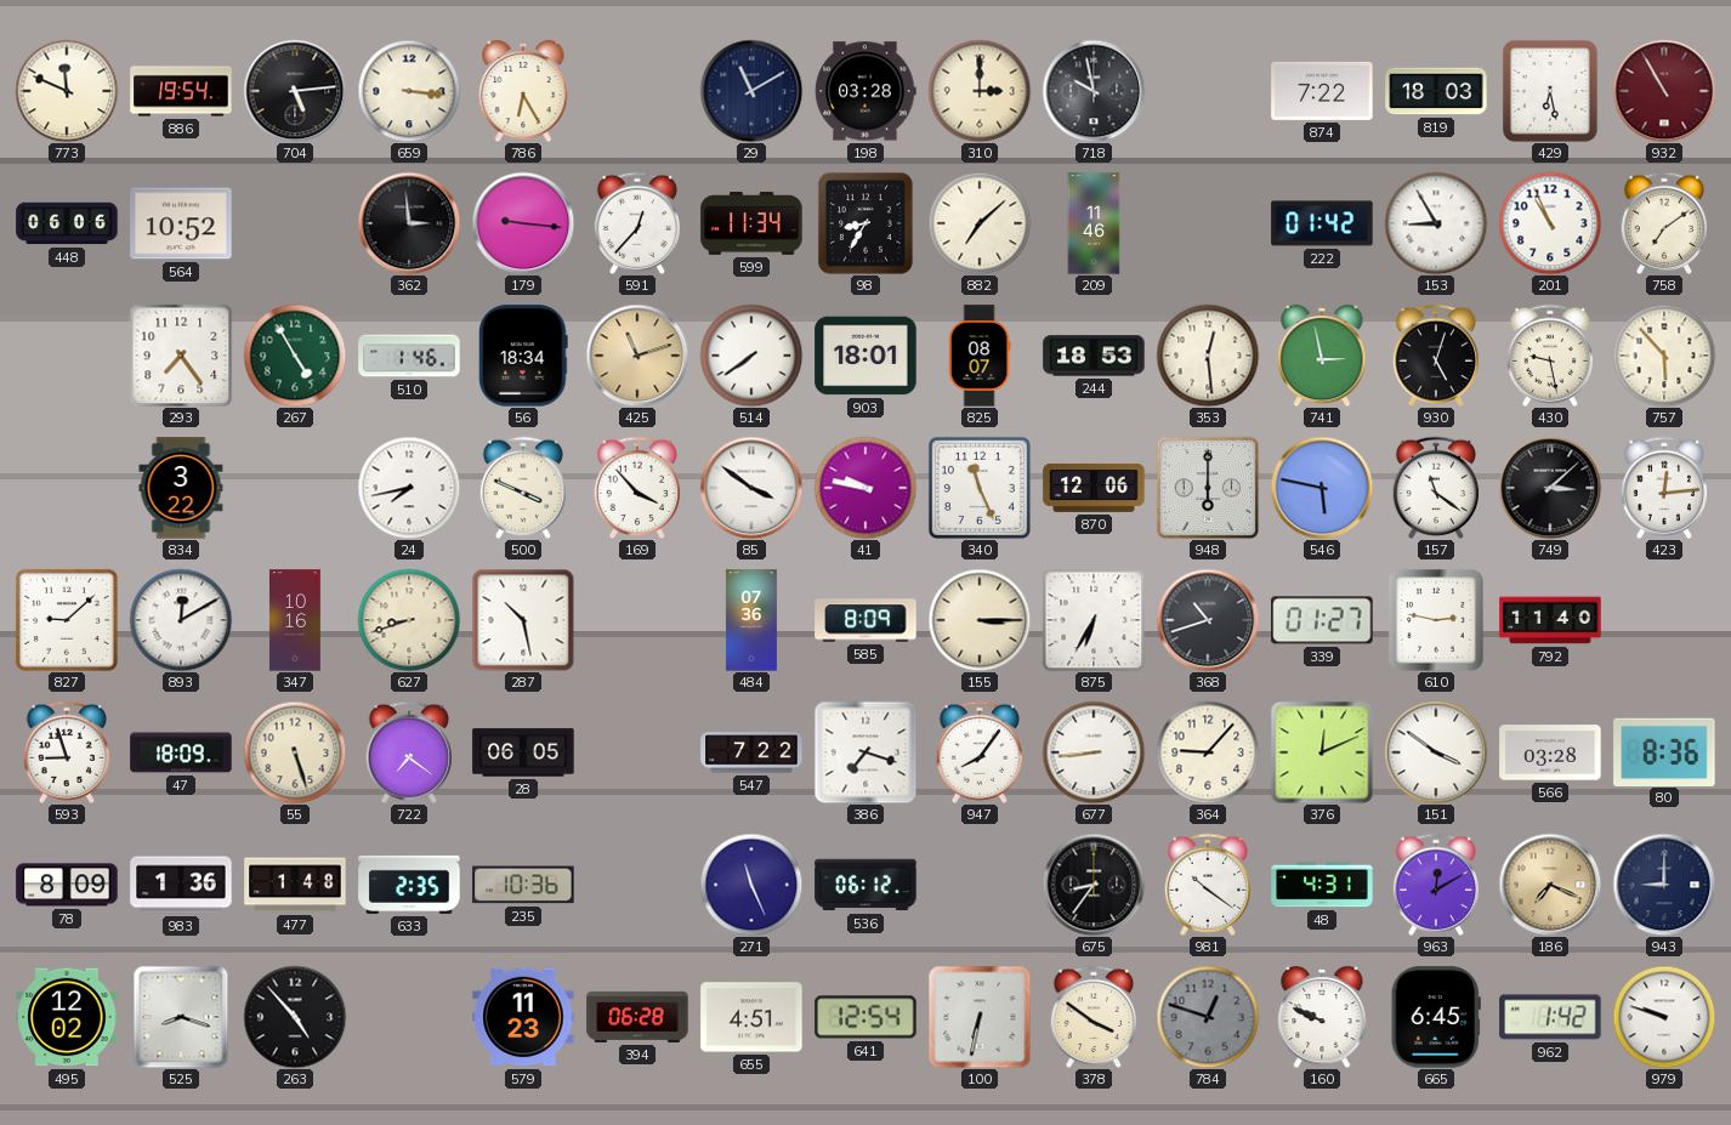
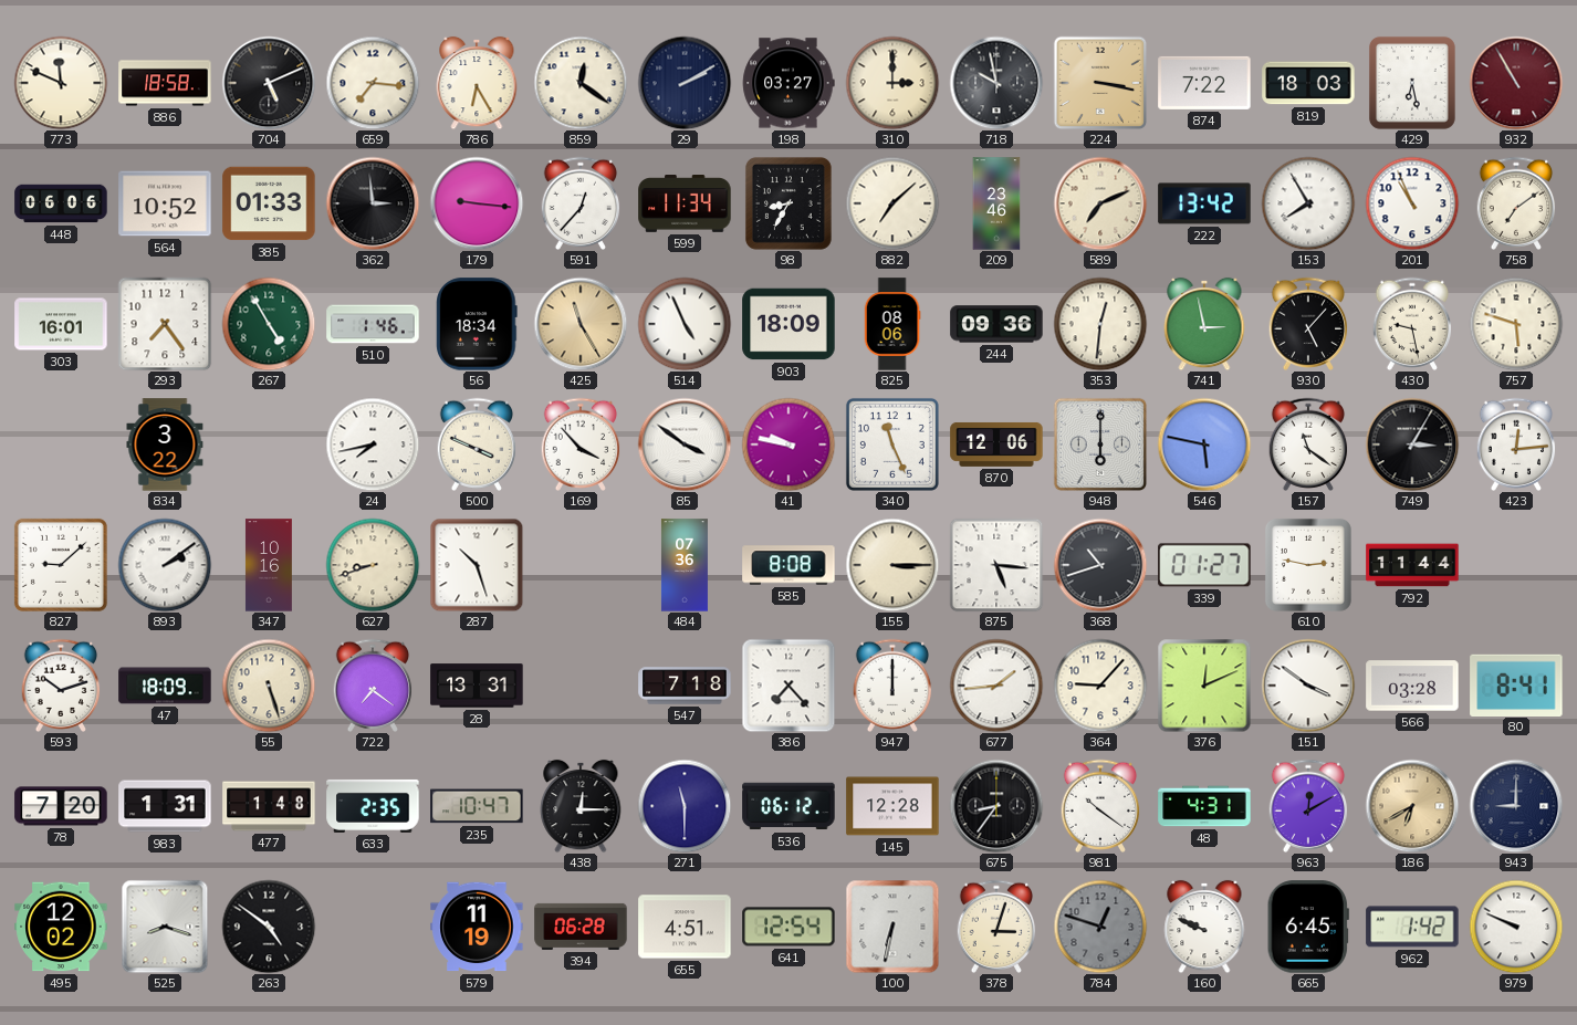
886: 19:54 -> 18:58 (165, 83)
704: 5:14 -> 5:11 (269, 83)
659: 3:16 -> 7:16 (373, 83)
859: none -> 12:21 (581, 83)
29: 11:10 -> 2:10 (685, 83)
198: 03:28 -> 03:27 (788, 83)
224: none -> 3:17 (1100, 83)
385: none -> 01:33 (269, 203)
209: 11:46 -> 23:46 (996, 203)
589: none -> 7:11 (1100, 203)
222: 01:42 -> 13:42 (1204, 203)
153: 8:55 -> 7:55 (1308, 203)
303: none -> 16:01 (61, 324)
425: 11:12 -> 11:25 (581, 324)
514: 7:39 -> 4:56 (685, 324)
903: 18:01 -> 18:09 (788, 324)
825: 08:07 -> 08:06 (892, 324)
244: 18:53 -> 09:36 (996, 324)
353: 12:29 -> 12:31 (1100, 324)
930: 5:03 -> 5:07 (1308, 323)
757: 5:53 -> 5:48 (1516, 324)
749: 3:08 -> 3:05 (1412, 444)
893: 12:10 -> 2:09 (165, 565)
287: 10:28 -> 10:27 (477, 565)
585: 8:09 -> 8:08 (788, 565)
875: 6:35 -> 5:16 (996, 565)
792: 11:40 -> 11:44 (1412, 565)
593: 8:57 -> 10:12 (61, 684)
28: 06:05 -> 13:31 (477, 686)
547: 7:22 -> 7:18 (685, 686)
386: 7:18 -> 7:23 (788, 686)
947: 8:06 -> 12:00 (892, 684)
677: 8:44 -> 1:44 (996, 686)
80: 8:36 -> 8:41 (1516, 684)
78: 8:09 -> 7:20 (61, 806)
983: 1:36 -> 1:31 (165, 806)
235: 10:36 -> 10:47 (477, 806)
438: none -> 12:15 (581, 806)
271: 11:26 -> 11:30 (685, 806)
145: none -> 12:28 (892, 806)
186: 7:19 -> 6:40 (1412, 806)
263: 4:53 -> 4:51 (269, 927)
579: 11:23 -> 11:19 (477, 927)
378: 3:51 -> 3:03 (996, 925)
979: 9:48 -> 9:49 (1516, 927)
